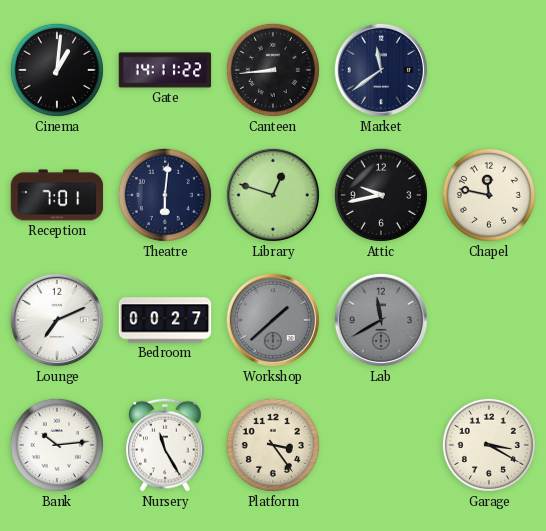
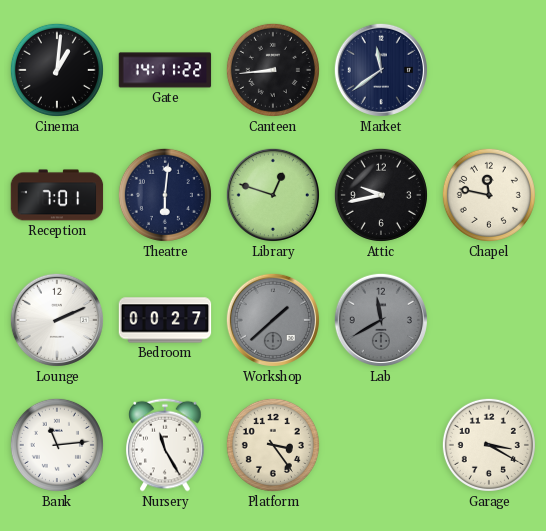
Lounge: 7:11 -> 2:11 (57, 320)
Bank: 10:14 -> 11:14 (57, 445)
